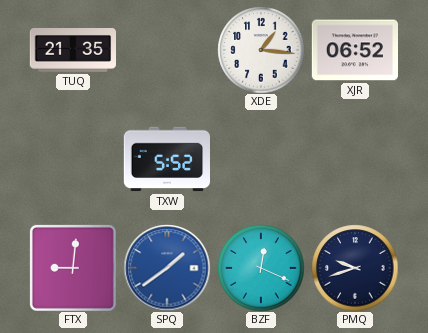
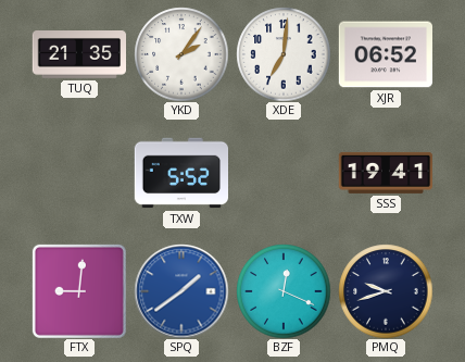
YKD: none -> 2:06 (181, 54)
XDE: 1:16 -> 7:01 (284, 54)
SSS: none -> 19:41 (385, 173)
